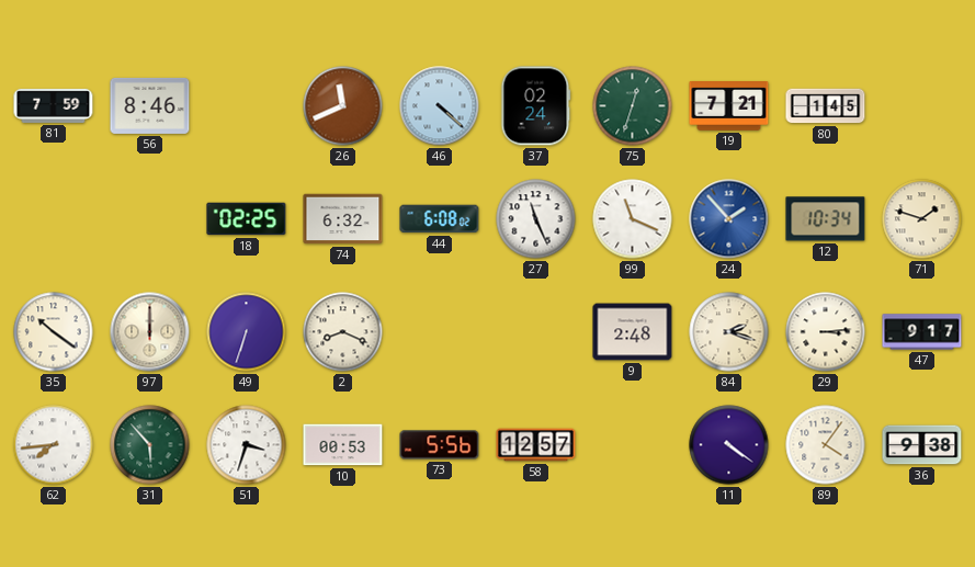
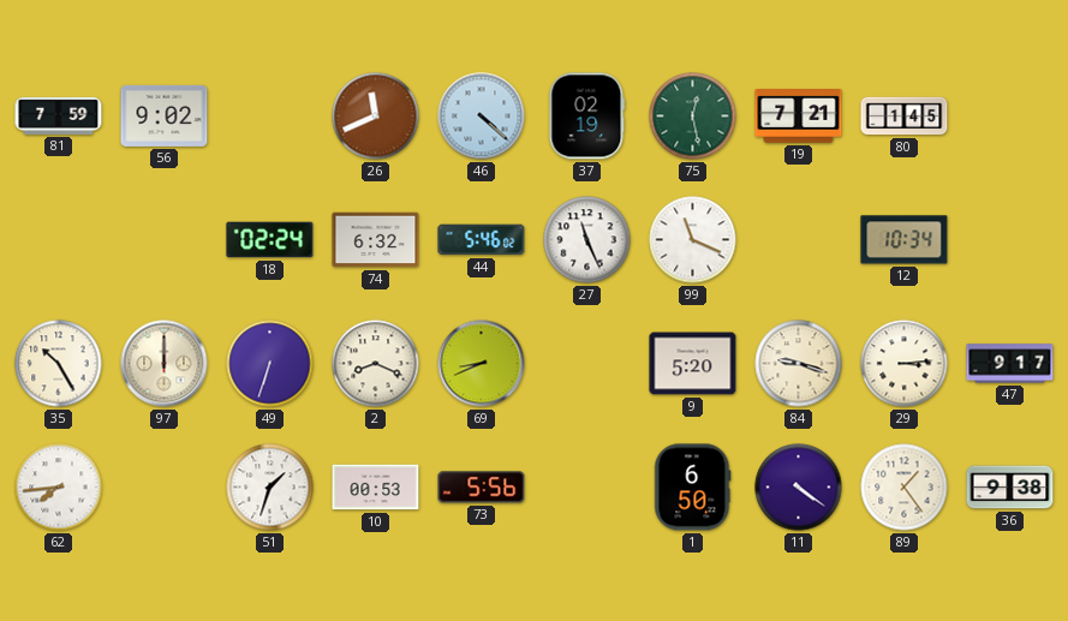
56: 8:46 -> 9:02 (165, 115)
37: 02:24 -> 02:19 (587, 117)
75: 12:33 -> 12:28 (693, 117)
18: 02:25 -> 02:24 (270, 240)
44: 6:08 -> 5:46 (482, 240)
24: 1:53 -> none (729, 219)
71: 1:48 -> none (922, 219)
35: 10:21 -> 10:25 (59, 364)
69: none -> 8:41 (482, 364)
9: 2:48 -> 5:20 (693, 364)
84: 2:18 -> 9:18 (799, 364)
31: 5:53 -> none (150, 445)
51: 3:33 -> 1:33 (270, 488)
58: 12:57 -> none (536, 445)
1: none -> 6:50 (693, 488)
89: 4:06 -> 1:24 (905, 488)
